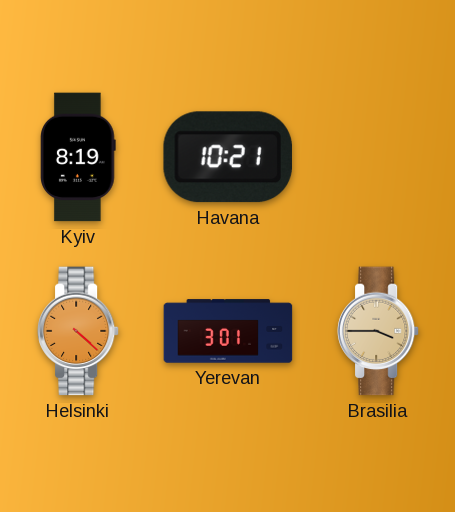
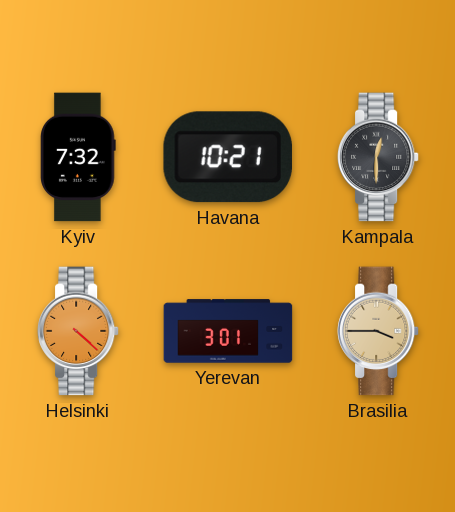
Kyiv: 8:19 -> 7:32 (78, 157)
Kampala: none -> 12:30 (378, 157)
